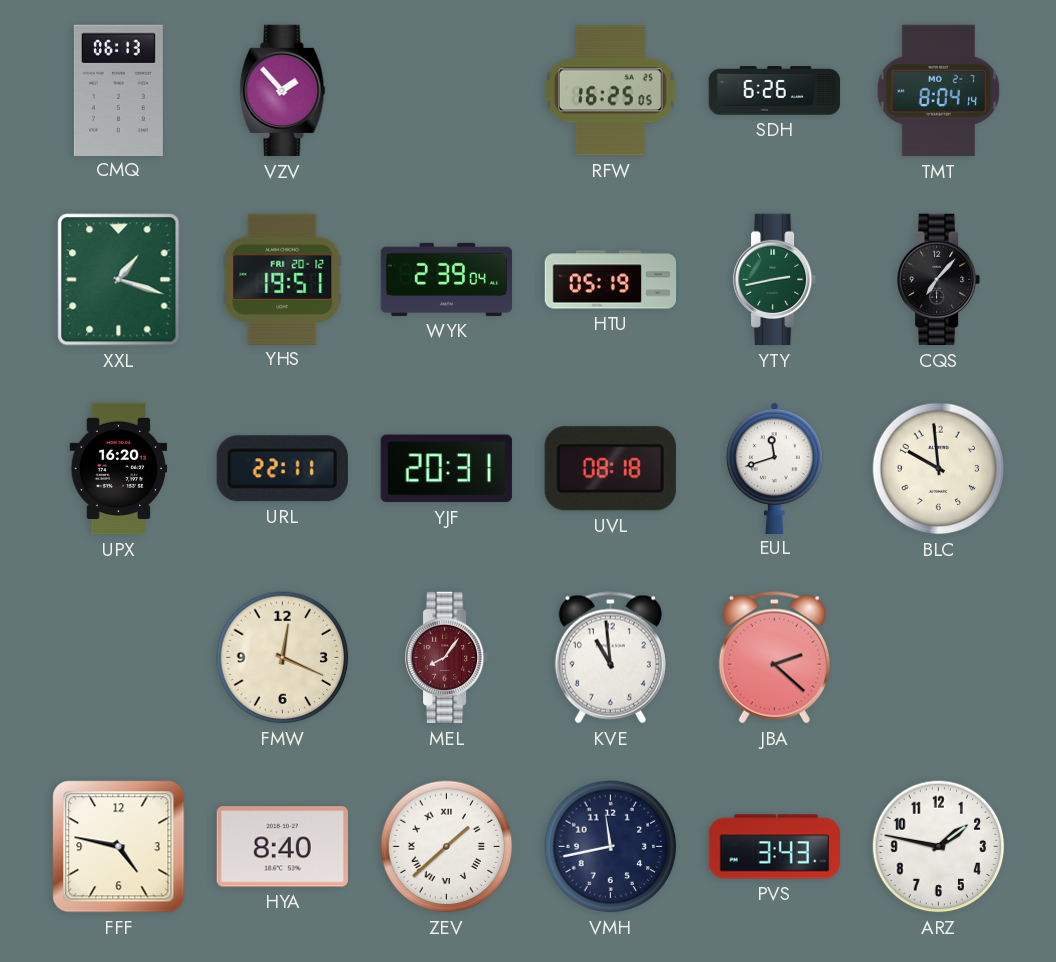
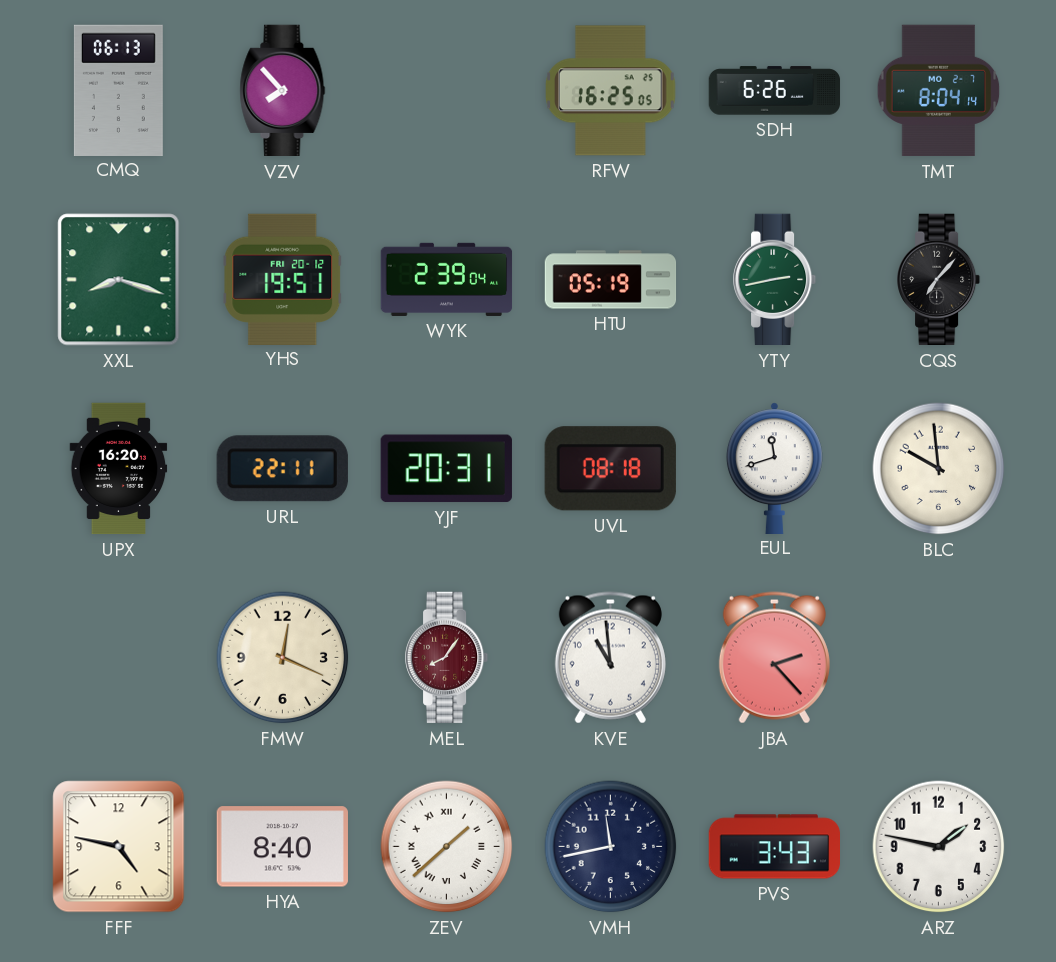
VZV: 1:53 -> 7:53 (283, 91)
XXL: 1:18 -> 8:18 (119, 280)
JBA: 2:22 -> 2:23 (774, 658)
